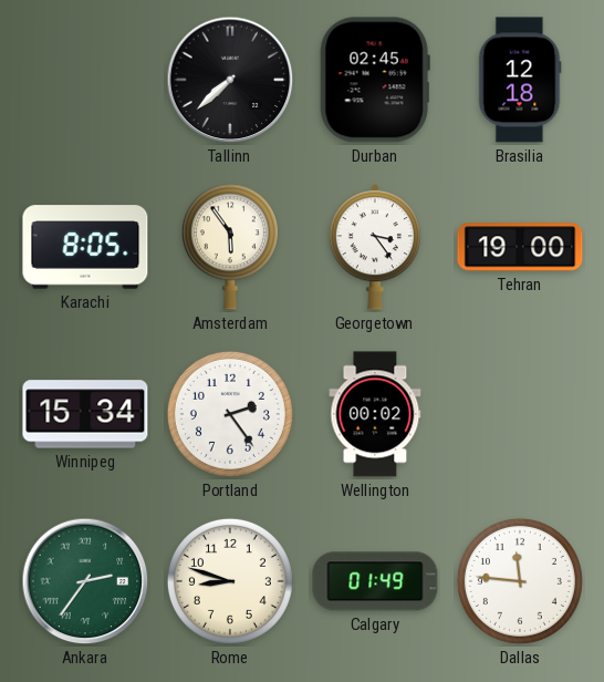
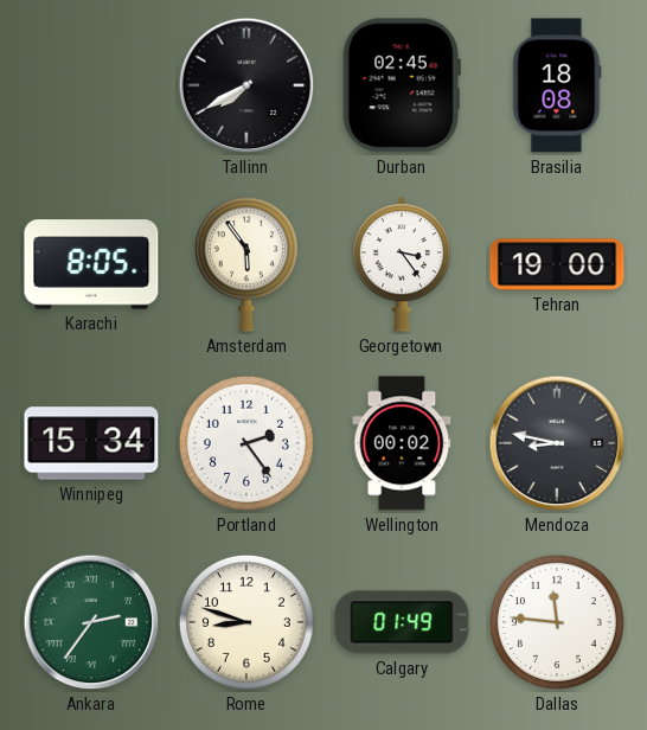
Tallinn: 7:38 -> 7:40 (246, 85)
Brasilia: 12:18 -> 18:08 (557, 85)
Mendoza: none -> 8:47 (557, 443)
